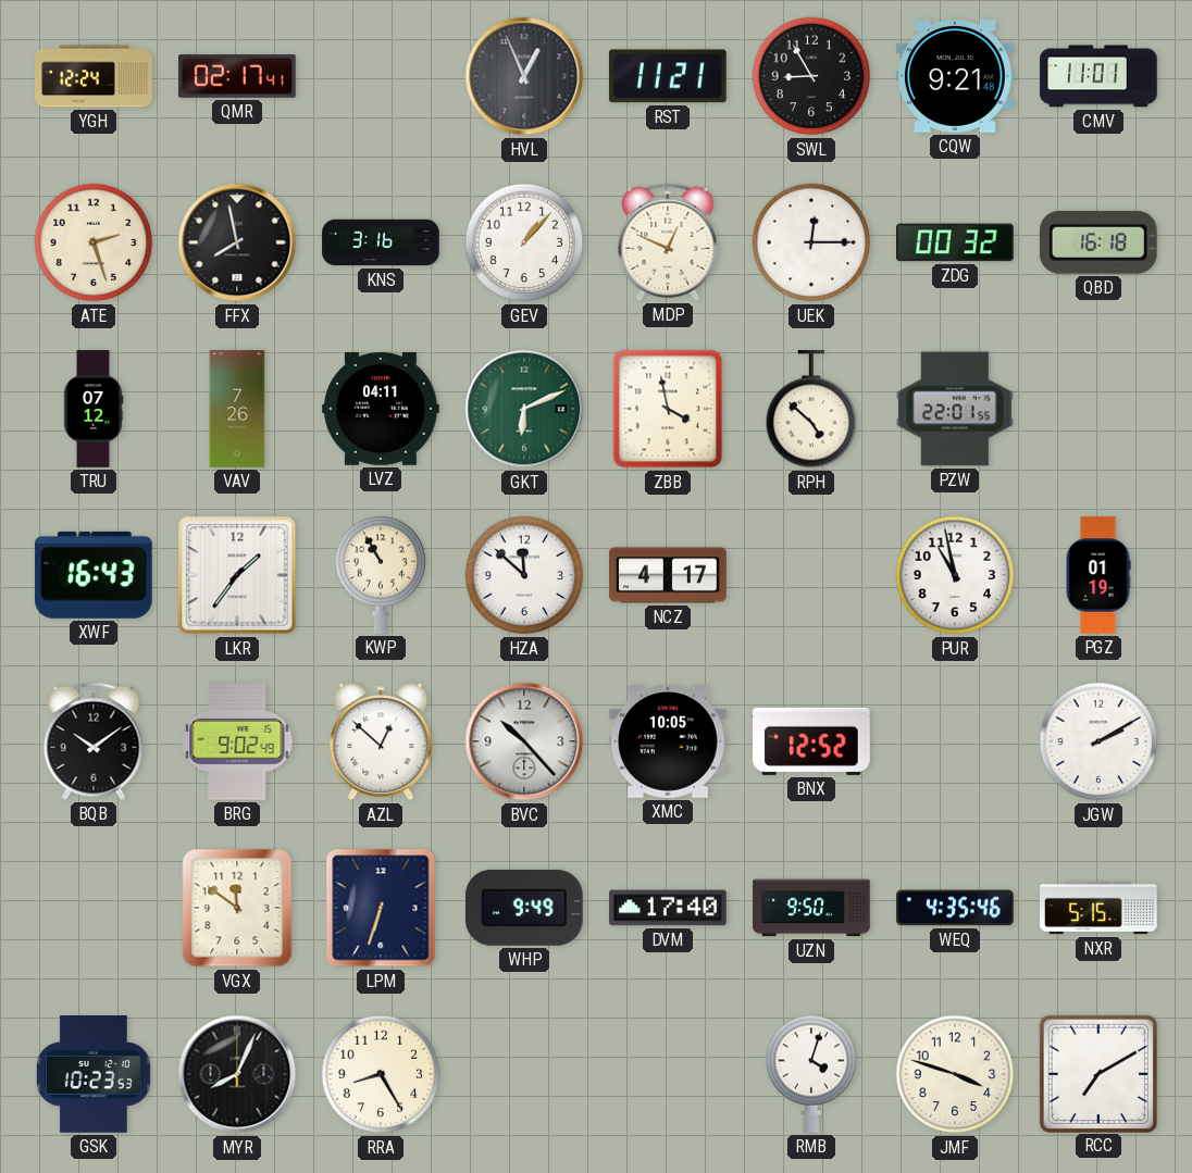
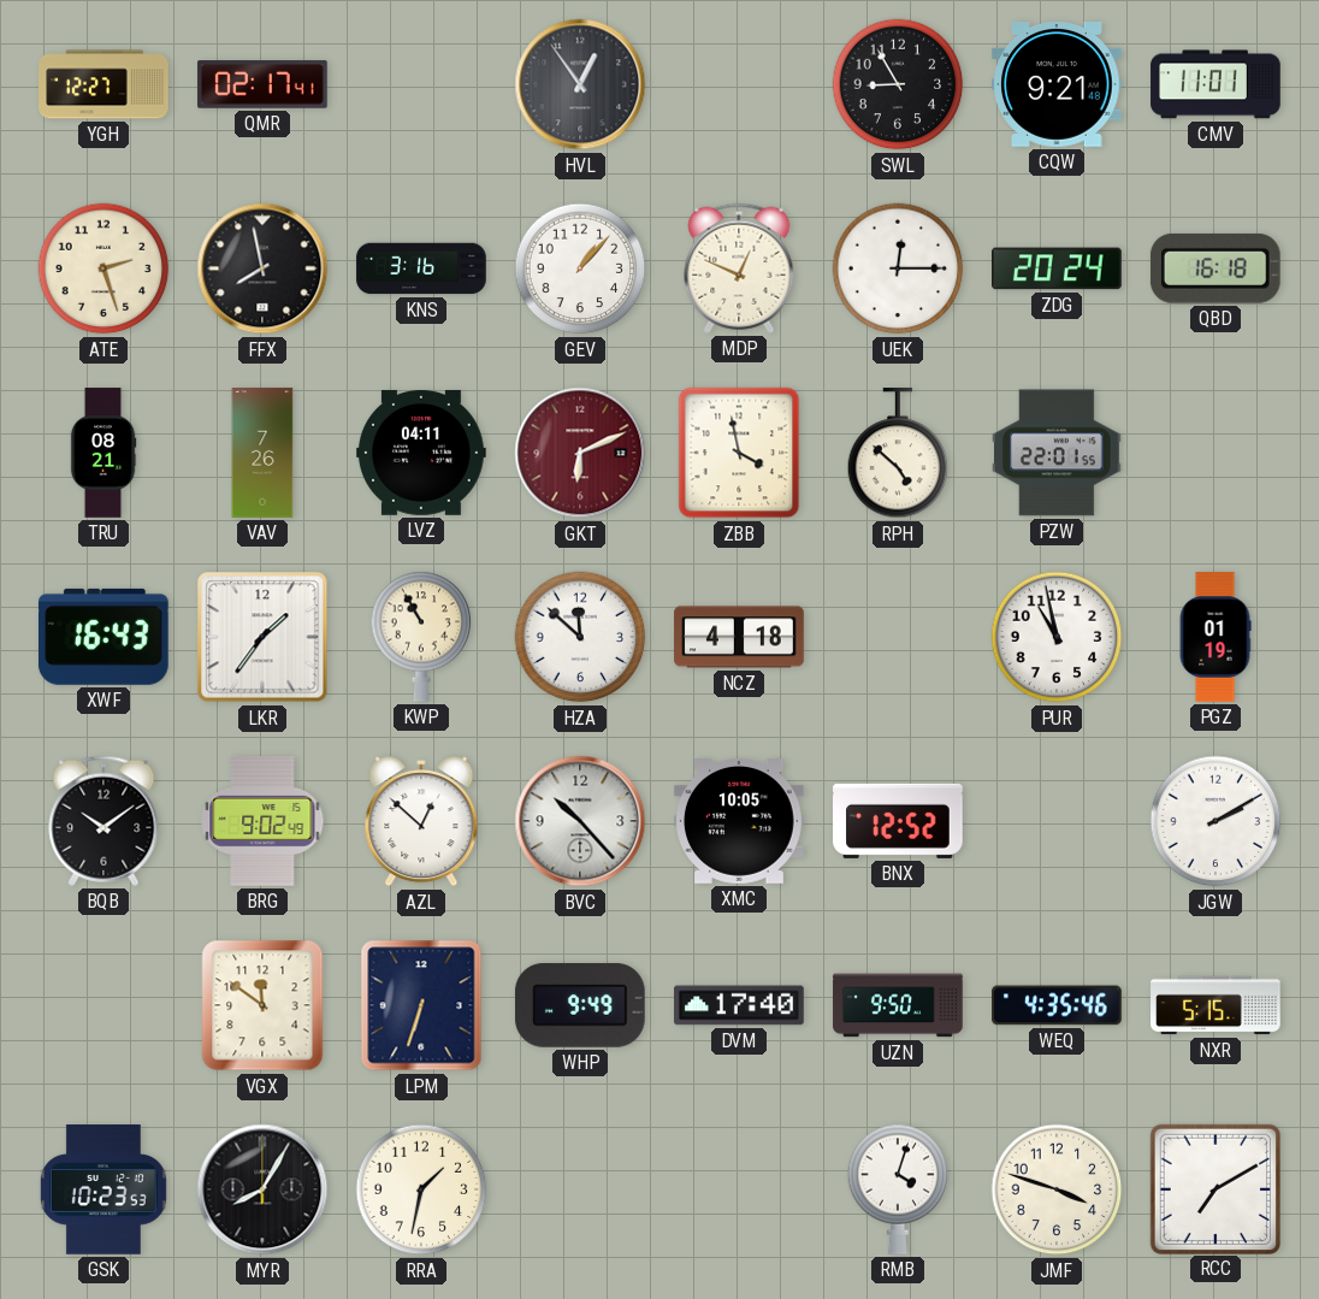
YGH: 12:24 -> 12:27 (103, 84)
HVL: 12:56 -> 12:54 (580, 84)
RST: 11:21 -> none (668, 76)
ZDG: 00:32 -> 20:24 (1058, 268)
TRU: 07:12 -> 08:21 (103, 453)
GKT dial: green -> burgundy (580, 453)
NCZ: 4:17 -> 4:18 (739, 637)
MYR: 8:04 -> 8:05 (262, 1189)
RRA: 8:25 -> 1:32 (421, 1189)
